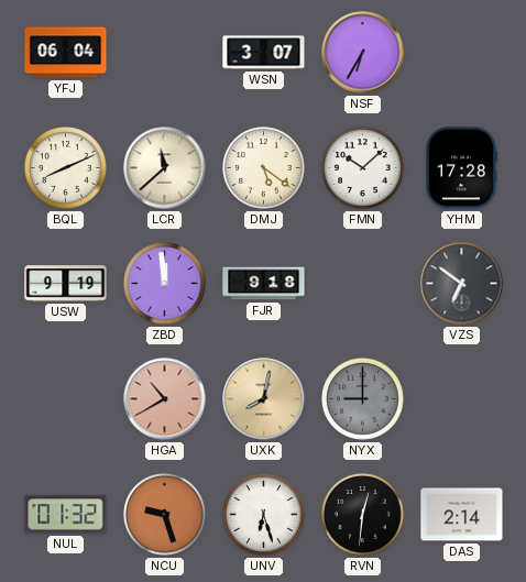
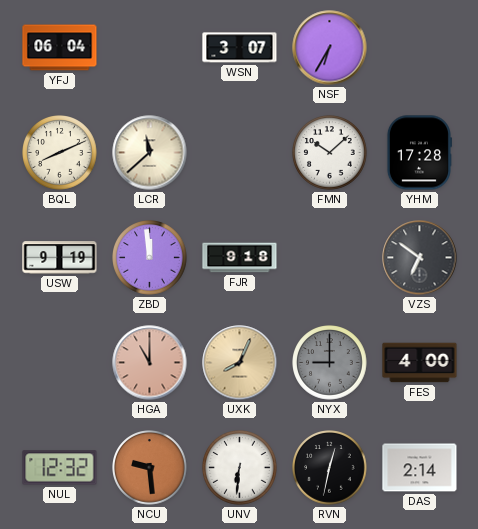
DMJ: 5:21 -> none (264, 168)
HGA: 10:40 -> 11:00 (150, 363)
UXK: 8:02 -> 8:04 (240, 363)
FES: none -> 4:00 (420, 363)
NUL: 01:32 -> 12:32 (60, 468)
NCU: 9:27 -> 9:29 (150, 468)
UNV: 6:27 -> 6:31 (240, 468)
RVN: 12:31 -> 12:32 (330, 468)
